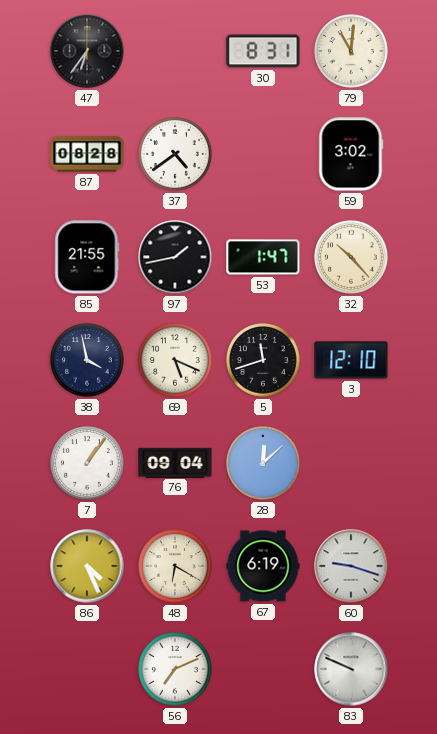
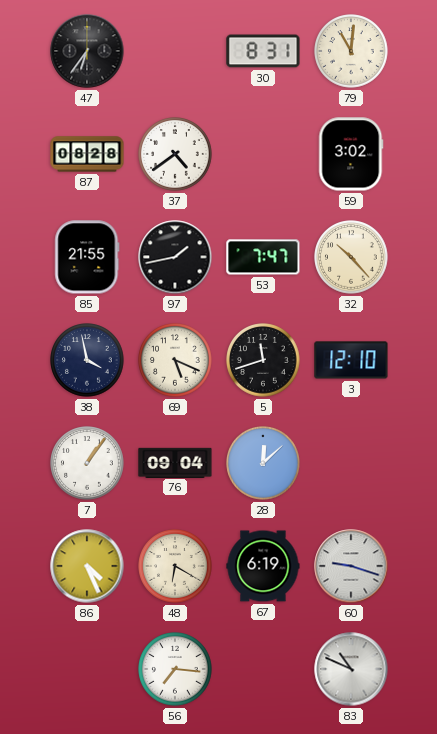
53: 1:47 -> 7:47 (263, 257)
56: 7:11 -> 7:16 (175, 669)
83: 9:49 -> 10:49 (351, 669)
